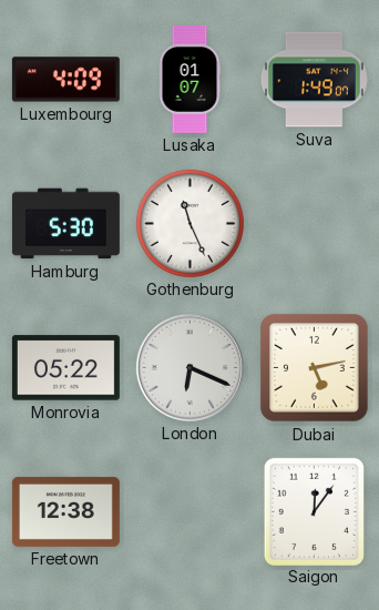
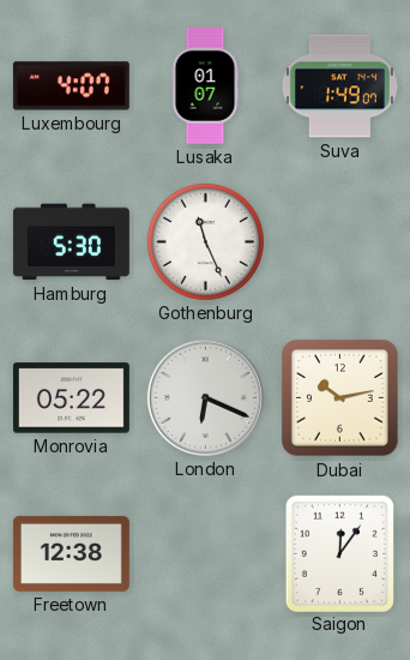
Luxembourg: 4:09 -> 4:07 (71, 86)
Dubai: 5:13 -> 10:13 (340, 398)
